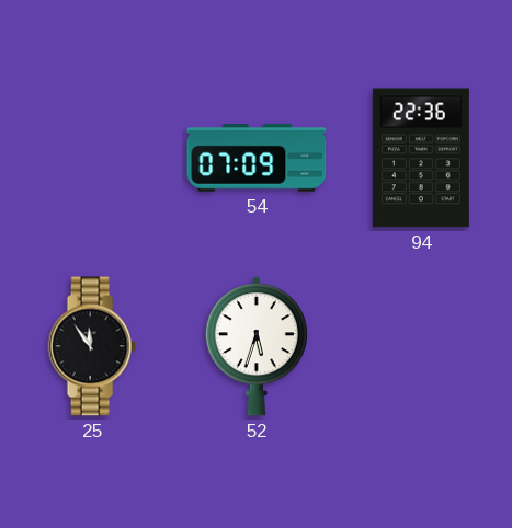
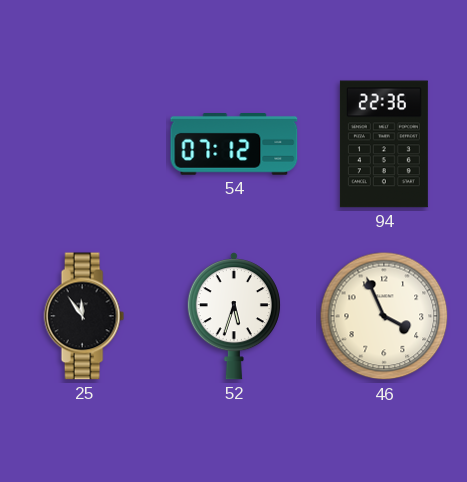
54: 07:09 -> 07:12 (234, 145)
46: none -> 3:56 (384, 316)
